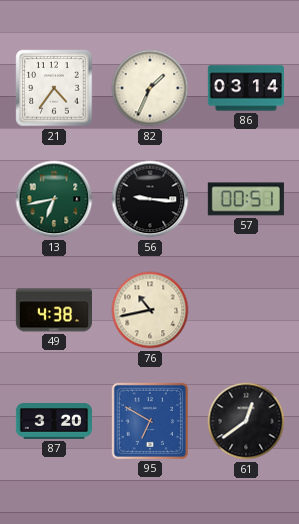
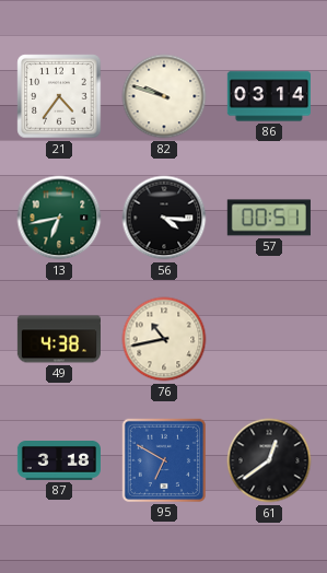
82: 1:34 -> 9:48 (164, 96)
56: 9:16 -> 4:16 (164, 218)
87: 3:20 -> 3:18 (58, 460)
